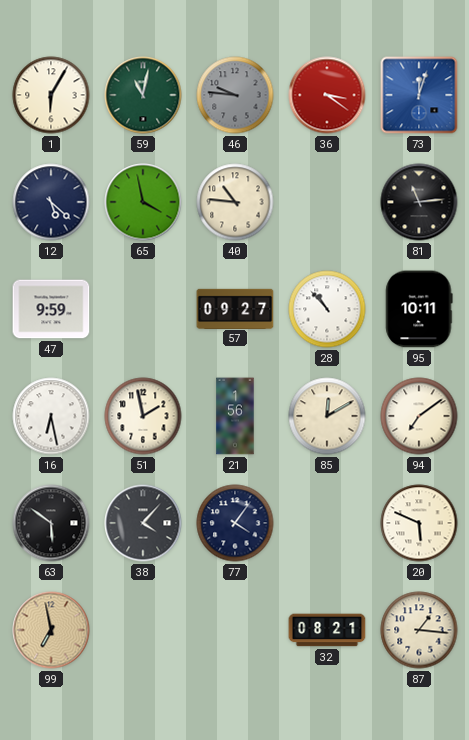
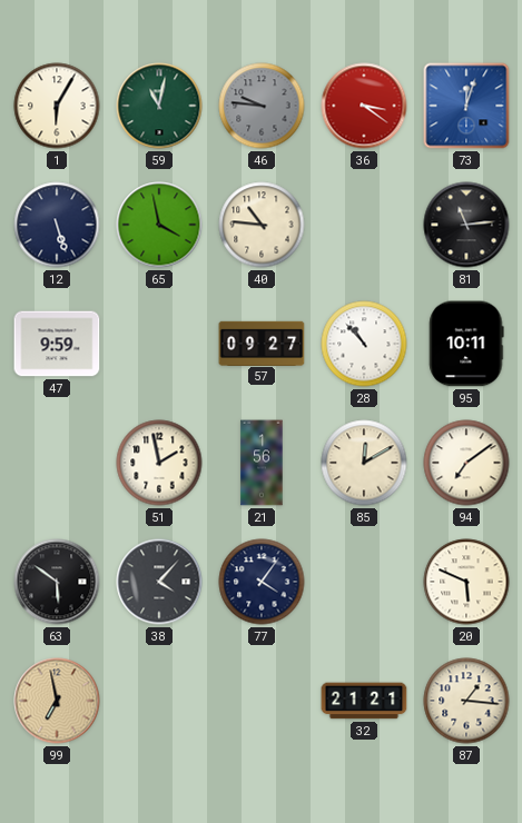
12: 5:22 -> 5:27 (57, 225)
16: 6:28 -> none (51, 416)
32: 08:21 -> 21:21 (364, 701)
